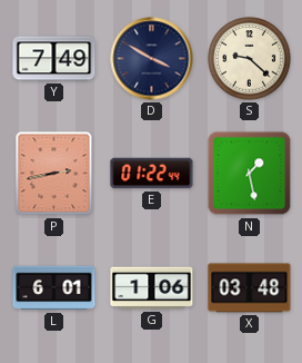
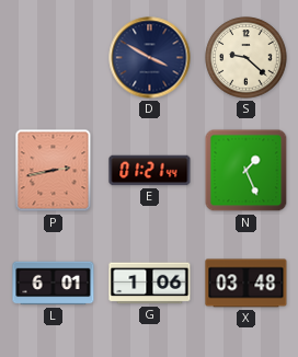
Y: 7:49 -> none (54, 59)
E: 01:22 -> 01:21 (150, 171)
N: 1:28 -> 1:26 (247, 171)
